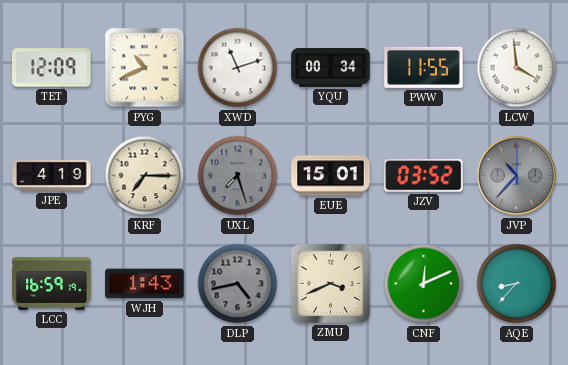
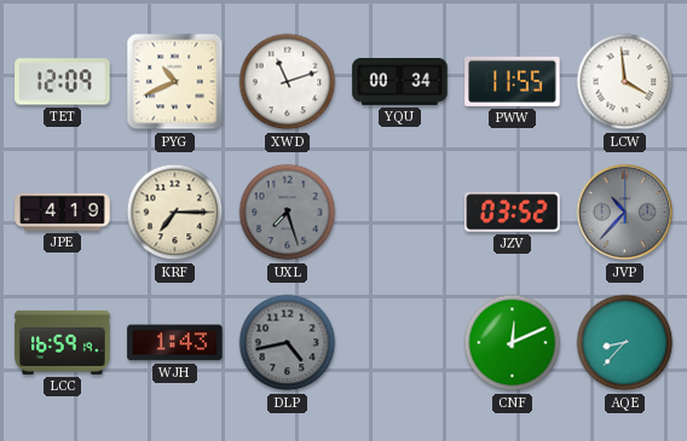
EUE: 15:01 -> none (331, 176)
ZMU: 3:41 -> none (330, 283)
